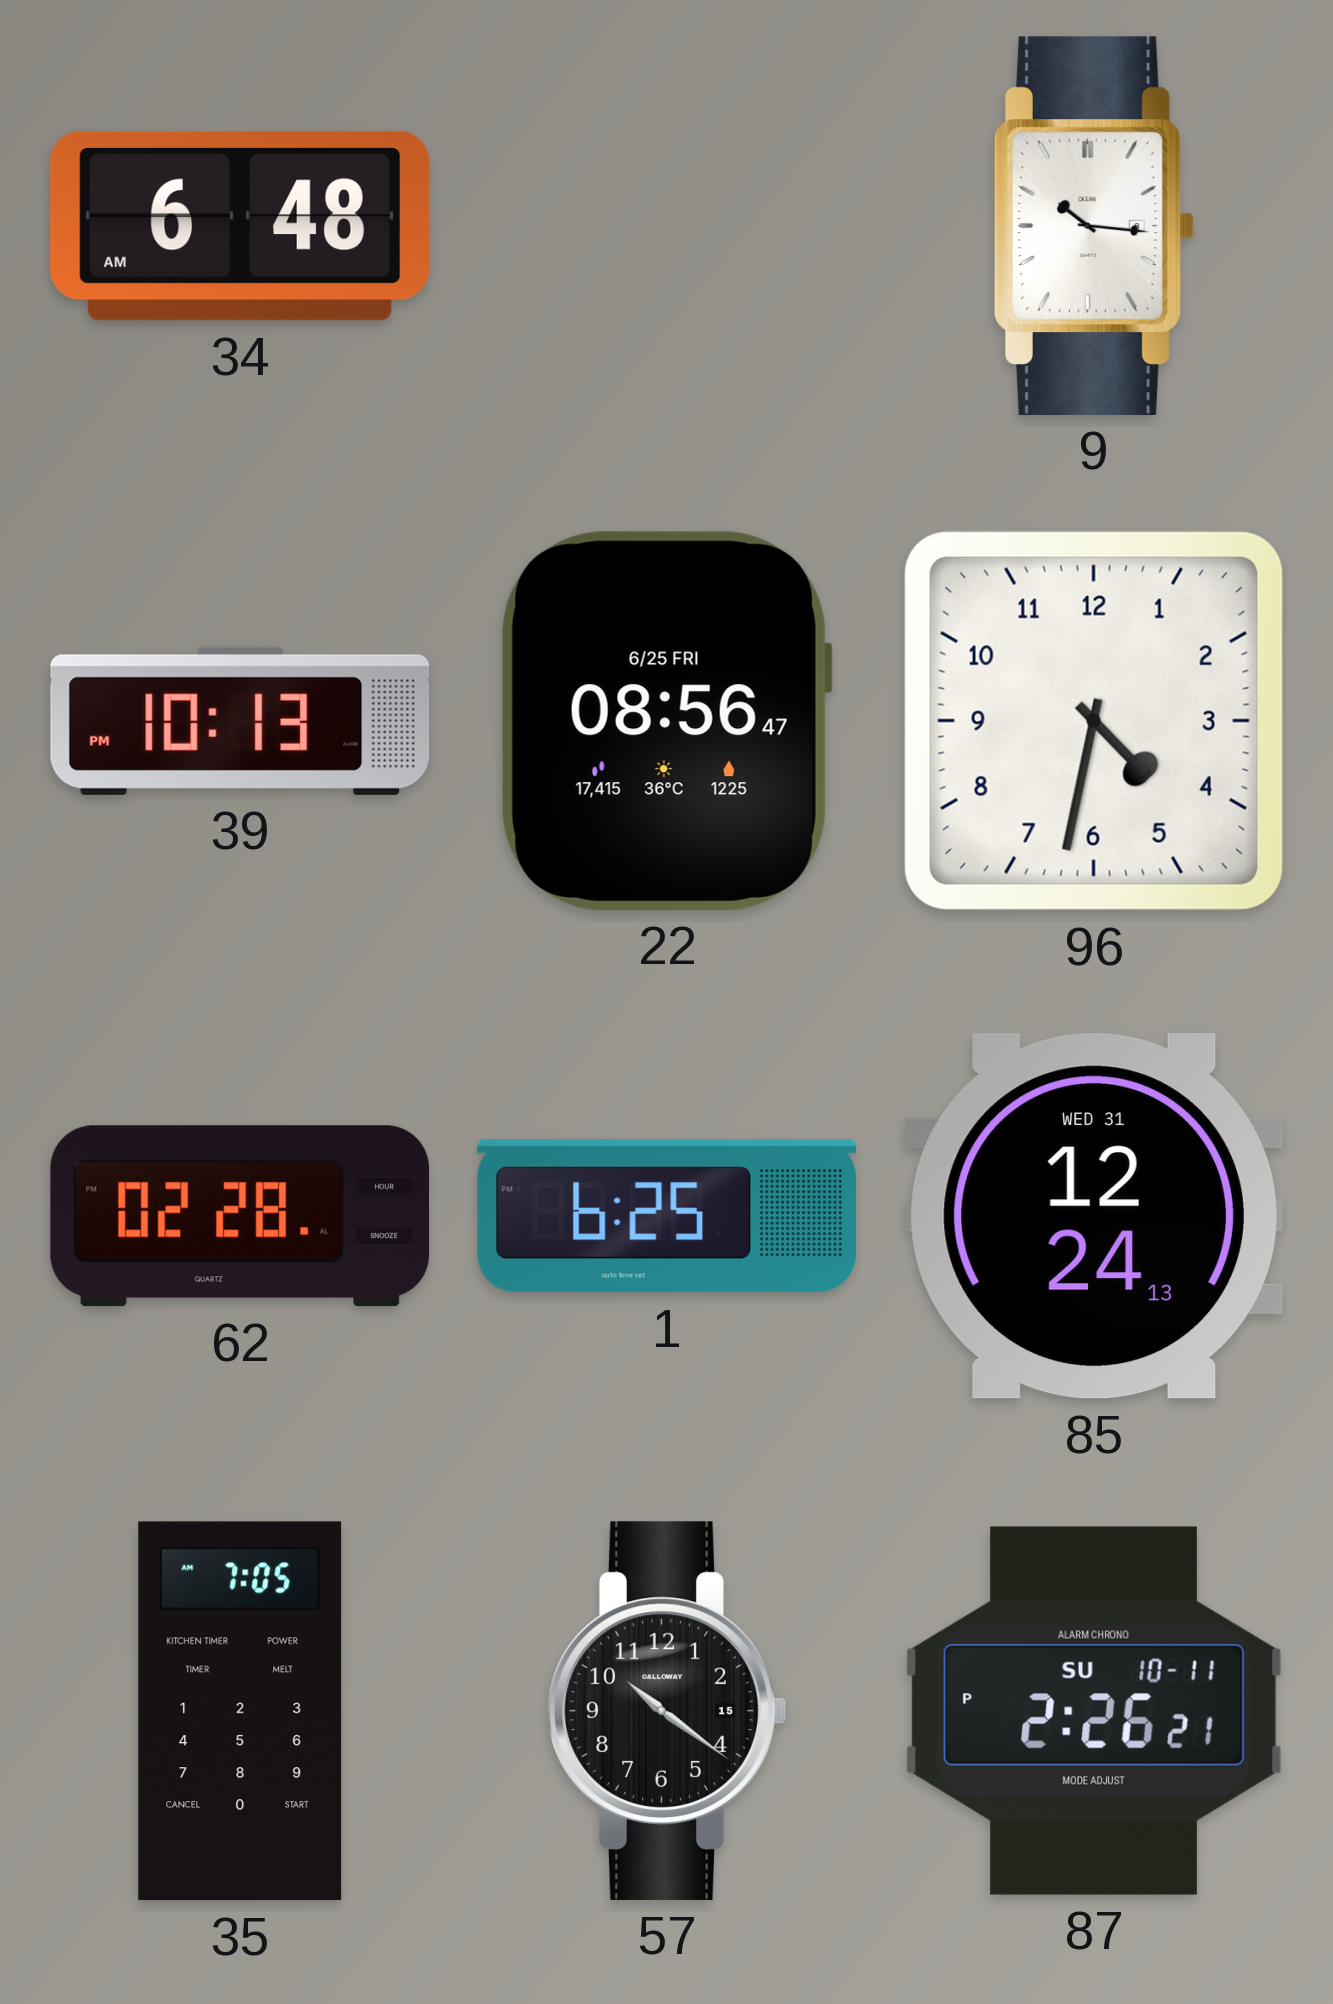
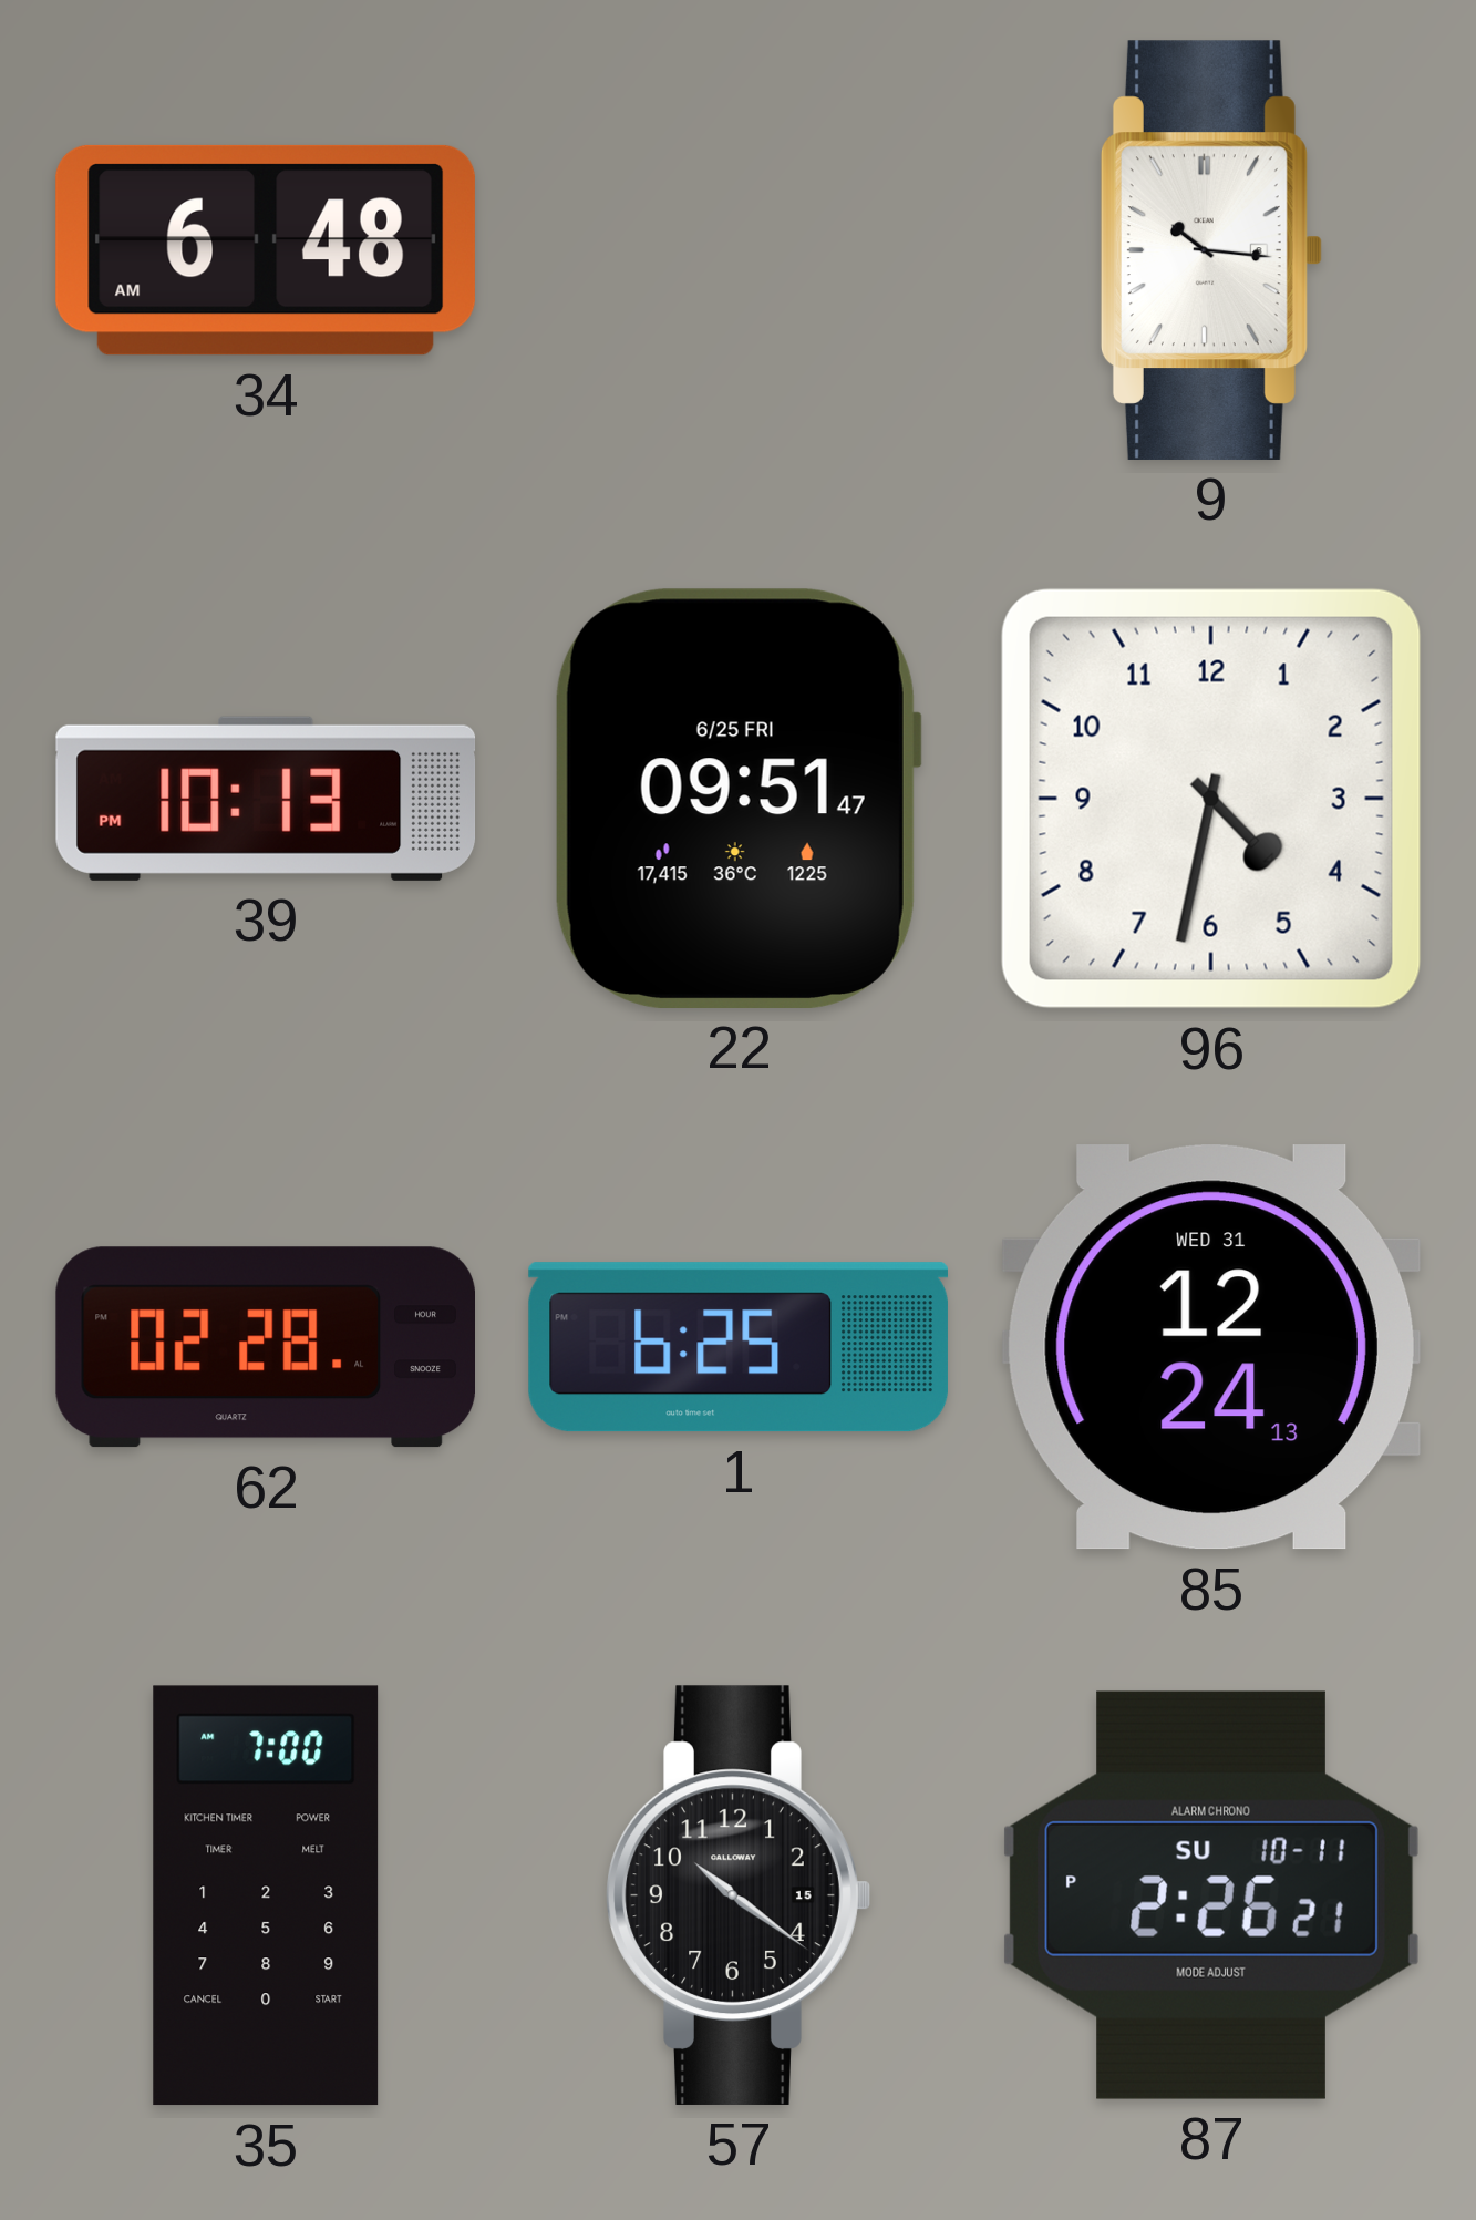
22: 08:56 -> 09:51 (739, 799)
35: 7:05 -> 7:00 (266, 1895)
